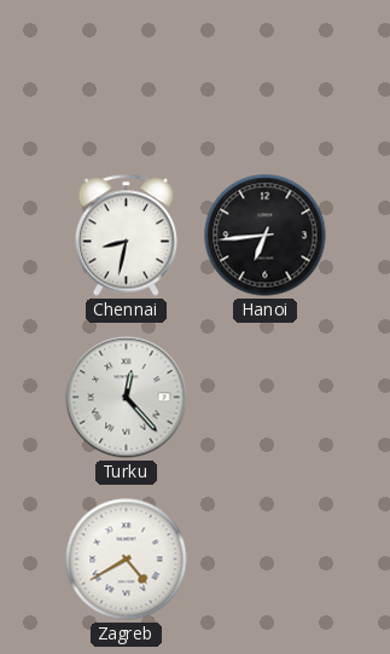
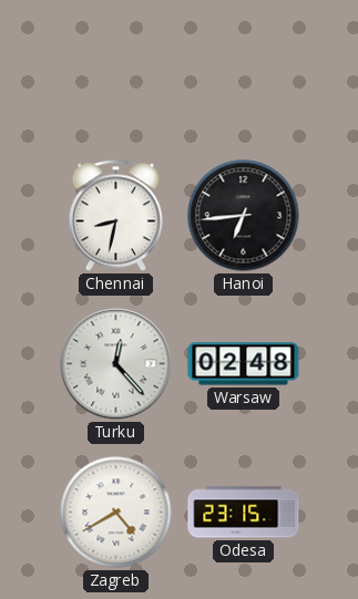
Warsaw: none -> 02:48 (244, 364)
Odesa: none -> 23:15 (244, 513)
